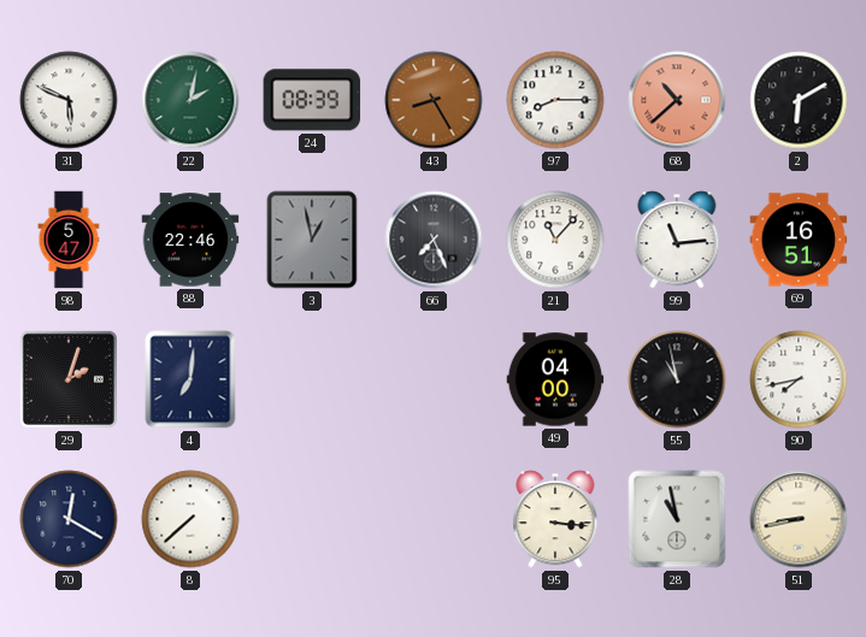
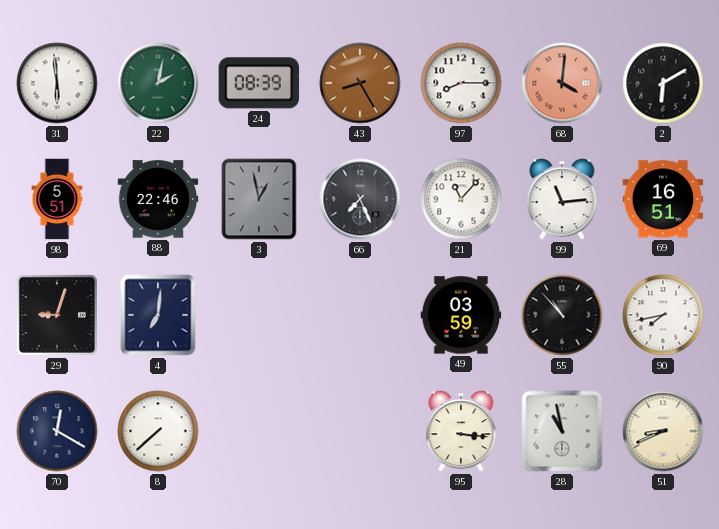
31: 5:49 -> 5:59 (57, 83)
68: 10:38 -> 4:01 (562, 83)
98: 5:47 -> 5:51 (57, 199)
29: 2:03 -> 9:03 (57, 315)
49: 04:00 -> 03:59 (461, 315)
55: 10:58 -> 10:53 (562, 315)
51: 8:43 -> 8:41 (663, 431)
